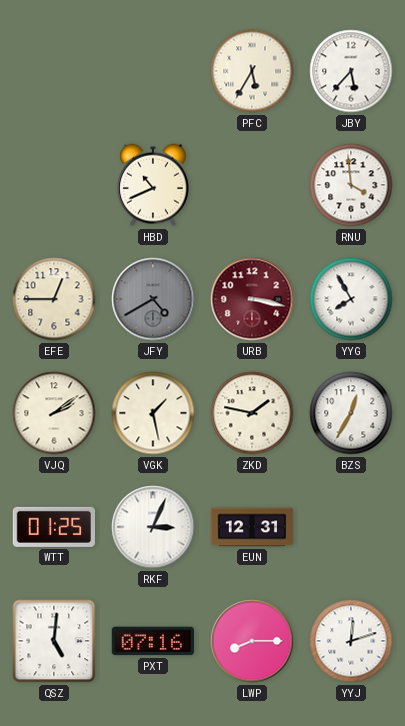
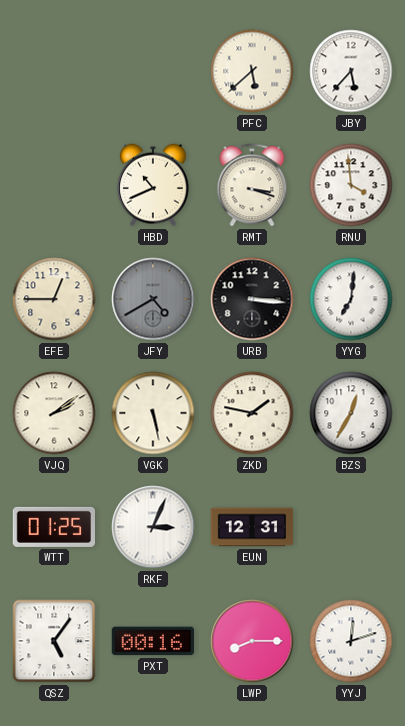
PFC: 5:35 -> 5:38 (252, 71)
RMT: none -> 3:18 (252, 185)
URB: 3:17 -> 3:16 (252, 299)
URB dial: burgundy -> black (252, 299)
YYG: 7:55 -> 7:01 (351, 299)
VGK: 1:28 -> 5:28 (153, 413)
QSZ: 5:01 -> 5:06 (54, 641)
PXT: 07:16 -> 00:16 (152, 641)
